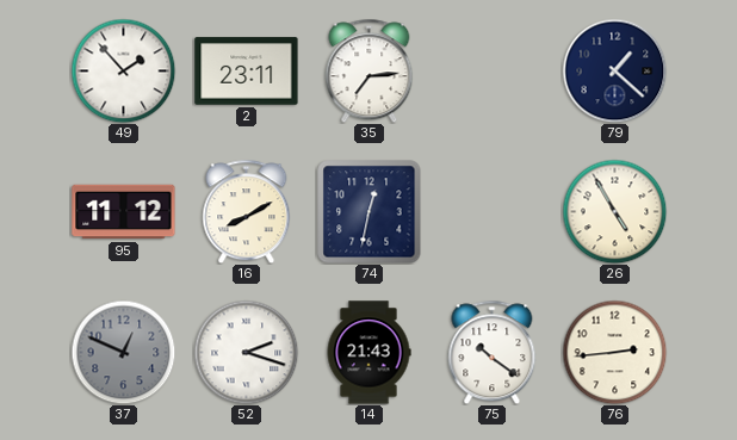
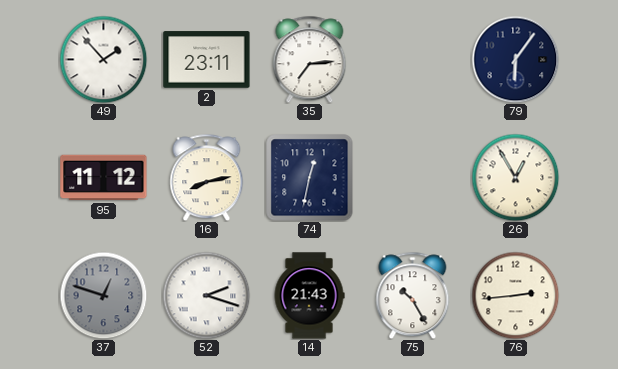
79: 1:22 -> 6:06 (515, 59)
16: 8:10 -> 8:13 (207, 177)
26: 4:55 -> 12:55 (515, 177)
37: 12:49 -> 12:48 (103, 295)
75: 10:21 -> 10:25 (413, 295)
